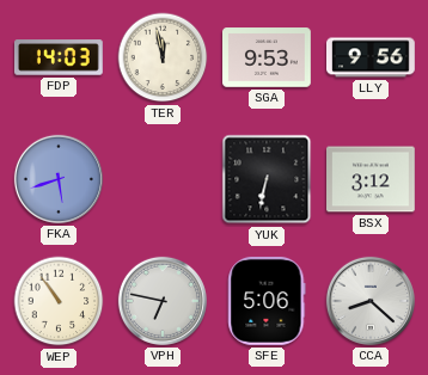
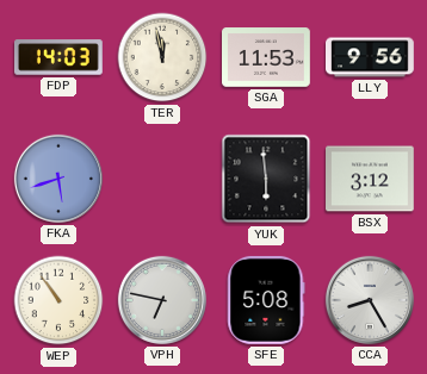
SGA: 9:53 -> 11:53 (267, 57)
YUK: 6:32 -> 5:59 (266, 179)
SFE: 5:06 -> 5:08 (266, 300)
CCA: 8:22 -> 8:25 (370, 300)
